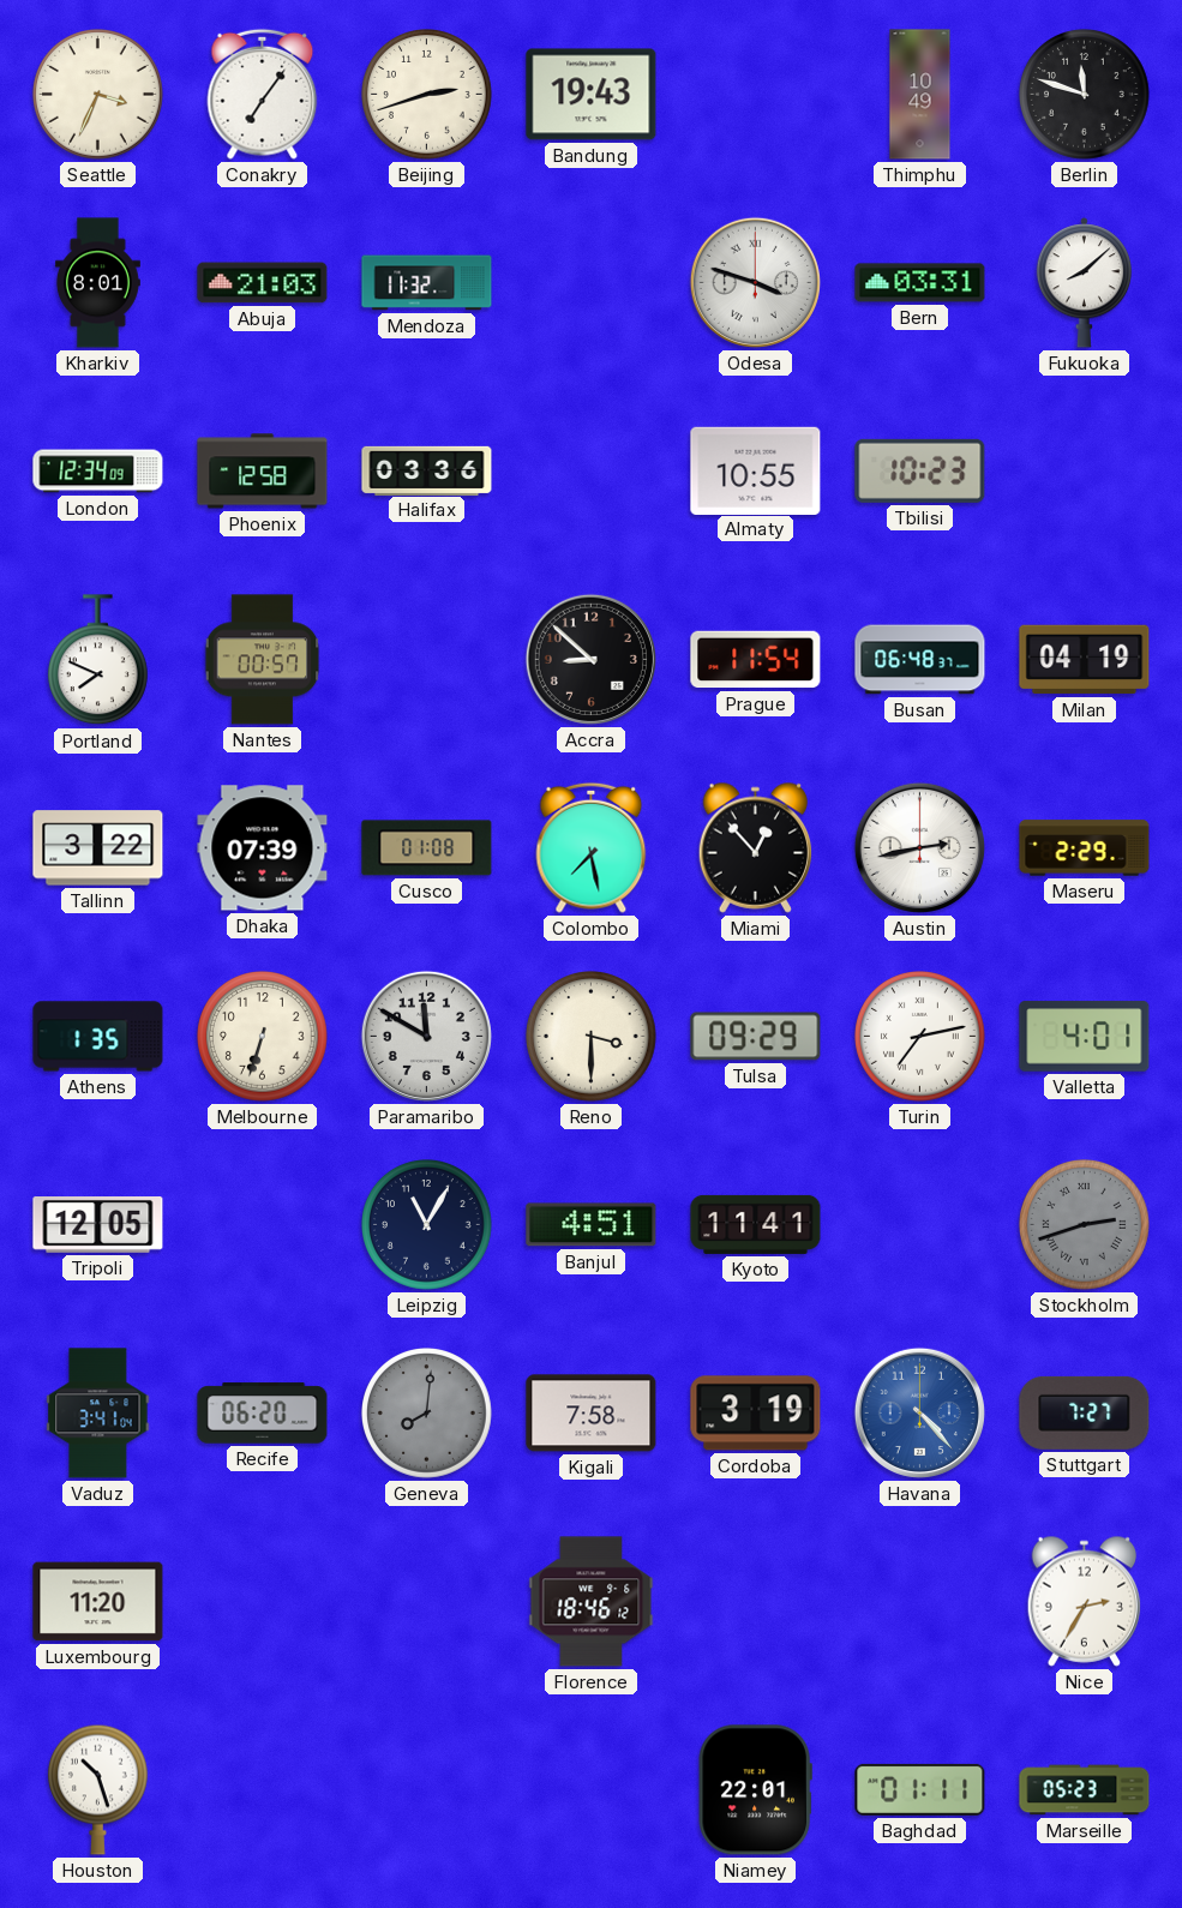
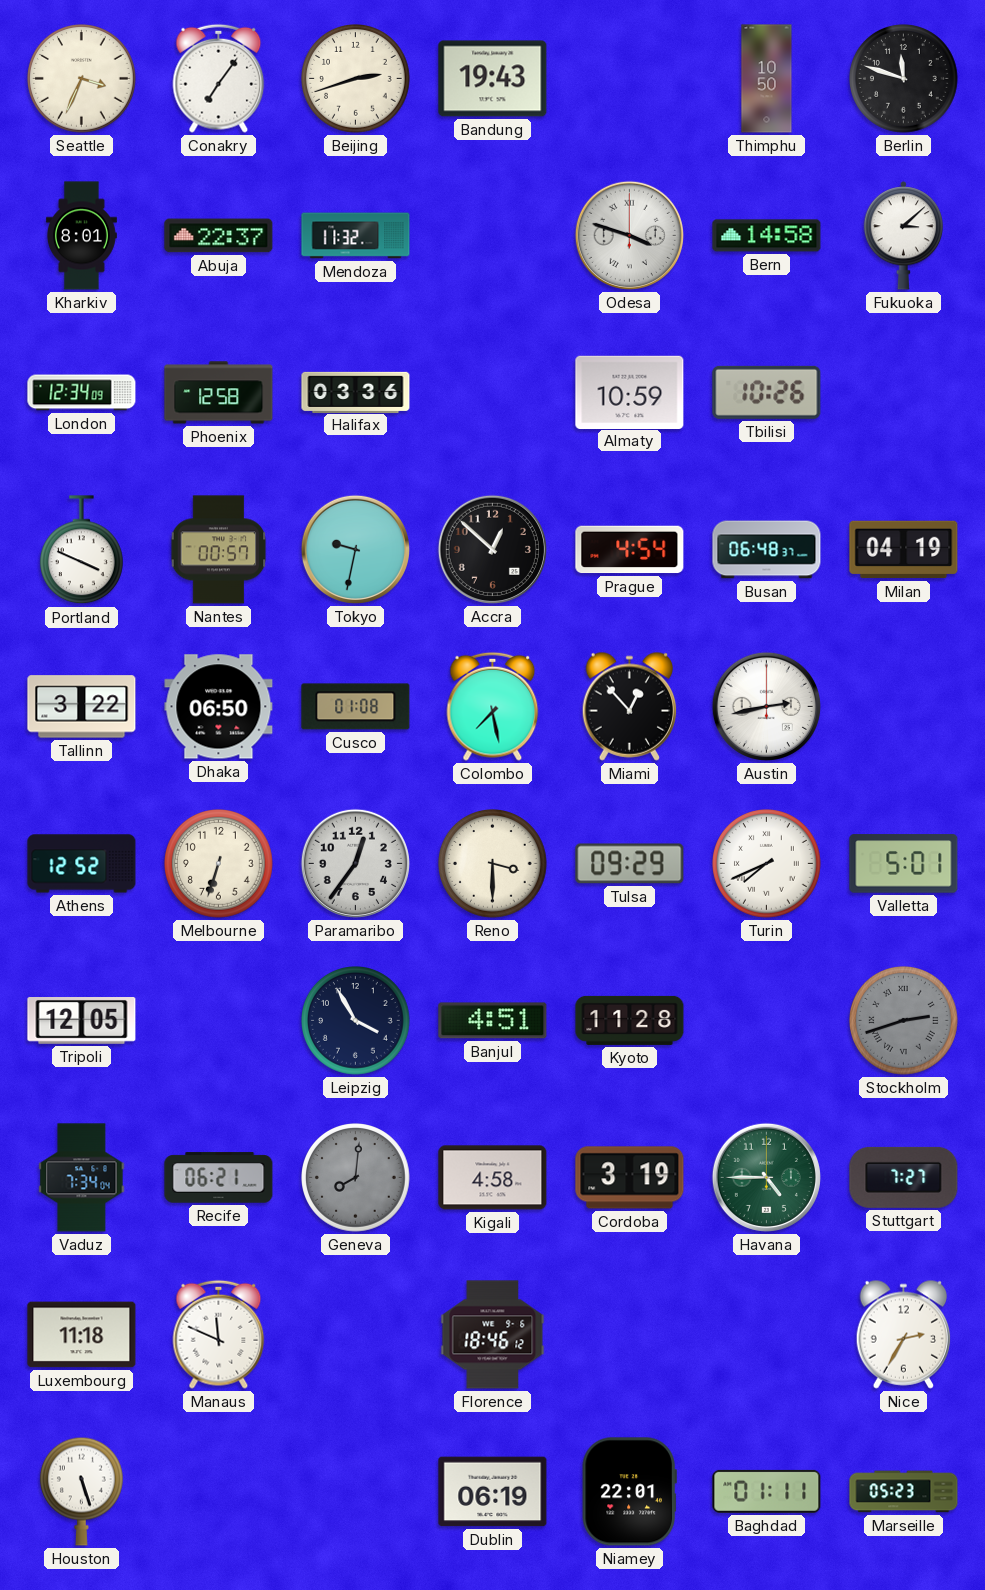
Thimphu: 10:49 -> 10:50 (767, 79)
Abuja: 21:03 -> 22:37 (219, 236)
Bern: 03:31 -> 14:58 (767, 236)
Fukuoka: 8:08 -> 3:08 (903, 236)
Almaty: 10:55 -> 10:59 (630, 392)
Tbilisi: 10:23 -> 10:26 (767, 392)
Portland: 7:49 -> 3:49 (81, 550)
Tokyo: none -> 9:32 (355, 549)
Accra: 8:52 -> 12:52 (492, 549)
Prague: 11:54 -> 4:54 (630, 550)
Dhaka: 07:39 -> 06:50 (219, 707)
Maseru: 2:29 -> none (1085, 848)
Athens: 1:35 -> 12:52 (82, 864)
Paramaribo: 11:50 -> 12:36 (355, 863)
Turin: 7:13 -> 7:41 (767, 864)
Valletta: 4:01 -> 5:01 (904, 864)
Leipzig: 11:05 -> 3:55 (356, 1021)
Kyoto: 11:41 -> 11:28 (630, 1020)
Vaduz: 3:41 -> 7:34 (82, 1178)
Recife: 06:20 -> 06:21 (219, 1178)
Kigali: 7:58 -> 4:58 (493, 1178)
Havana: 4:23 -> 4:45 (766, 1177)
Havana dial: blue -> green (766, 1177)
Luxembourg: 11:20 -> 11:18 (82, 1335)
Manaus: none -> 11:49 (219, 1334)
Houston: 10:27 -> 5:27 (81, 1491)
Dublin: none -> 06:19 (493, 1492)
